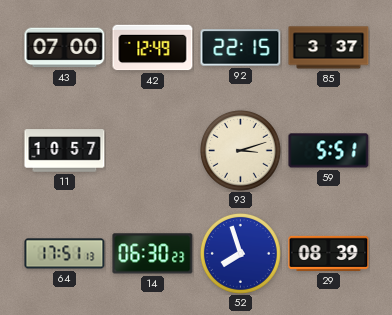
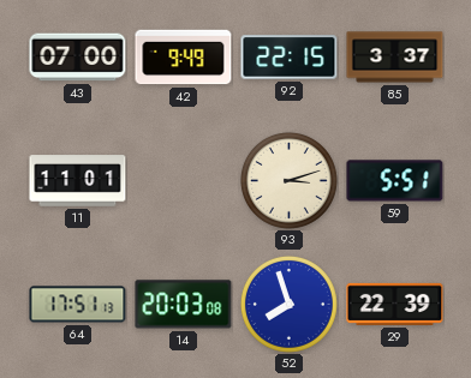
42: 12:49 -> 9:49 (184, 58)
11: 10:57 -> 11:01 (78, 181)
14: 06:30 -> 20:03 (184, 305)
29: 08:39 -> 22:39 (395, 304)
